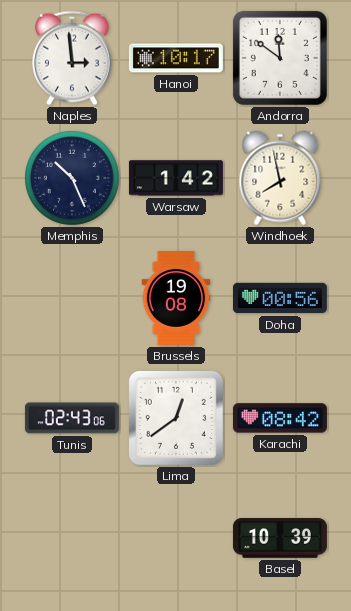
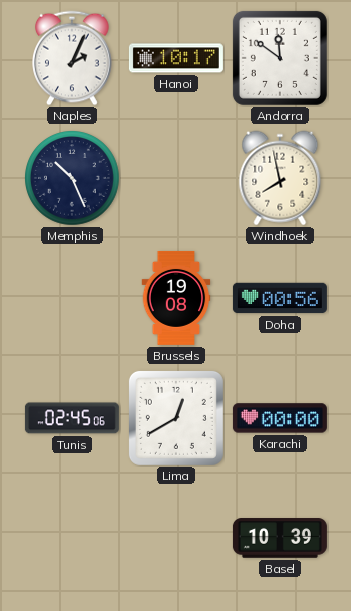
Naples: 2:59 -> 2:04 (73, 58)
Warsaw: 1:42 -> none (176, 178)
Tunis: 02:43 -> 02:45 (72, 418)
Lima: 12:39 -> 12:40 (176, 418)
Karachi: 08:42 -> 00:00 (280, 418)
